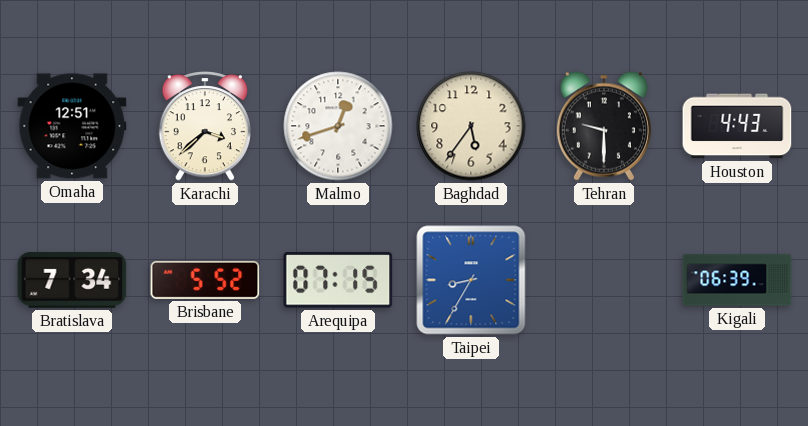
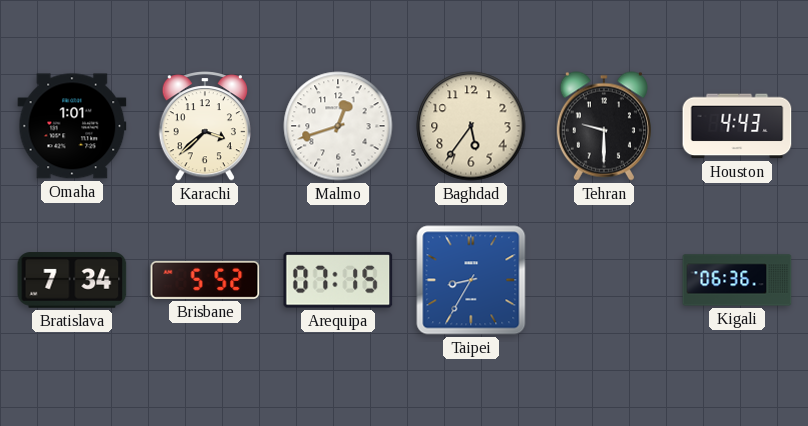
Omaha: 12:51 -> 1:01 (72, 126)
Kigali: 06:39 -> 06:36 (737, 280)
